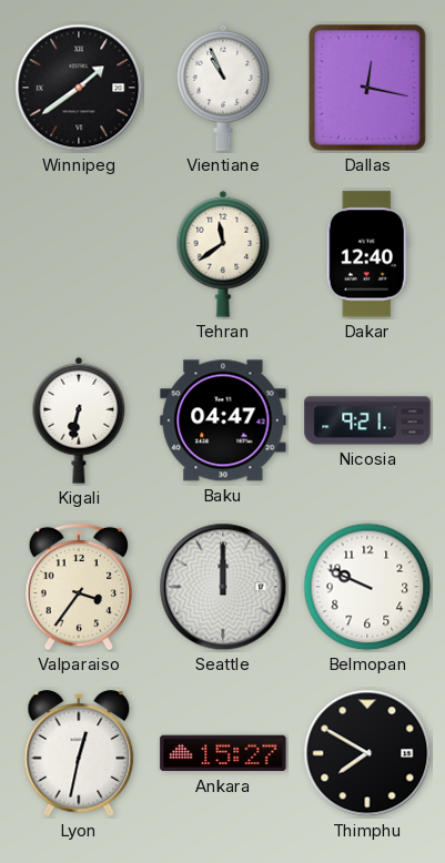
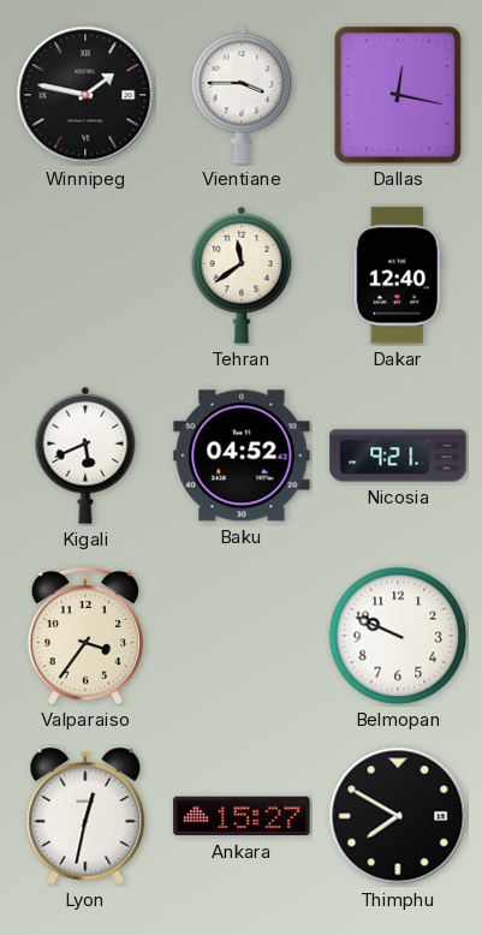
Winnipeg: 1:39 -> 1:47 (85, 95)
Vientiane: 10:56 -> 3:45 (242, 95)
Kigali: 6:32 -> 5:41 (85, 455)
Baku: 04:47 -> 04:52 (242, 455)
Seattle: 12:00 -> none (223, 587)
